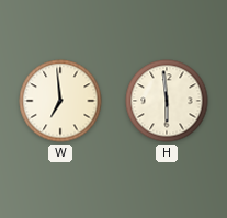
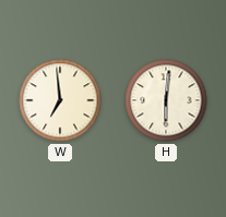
H: 5:59 -> 6:01 (166, 100)
